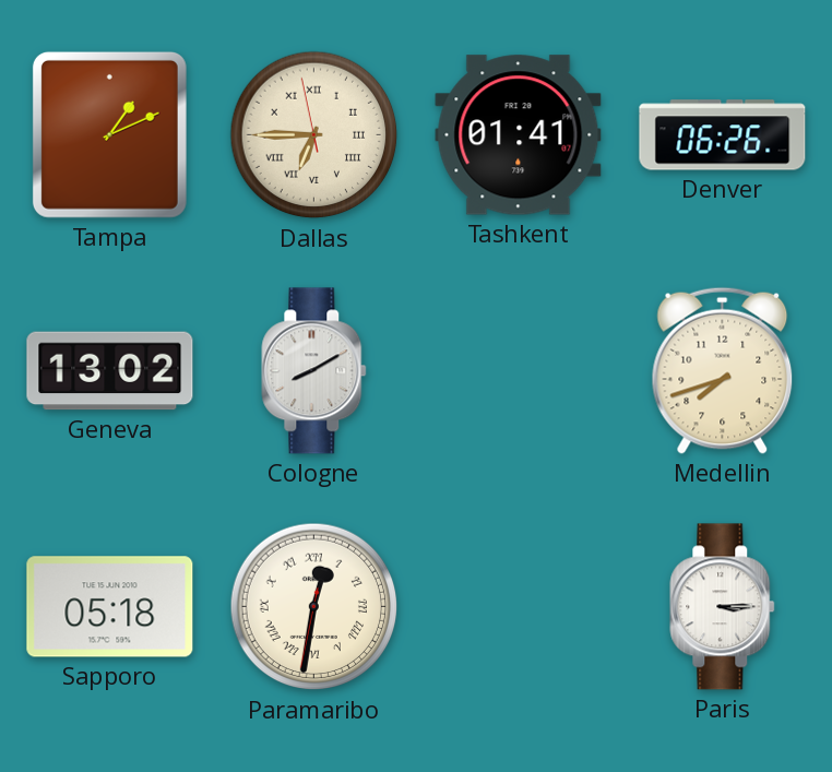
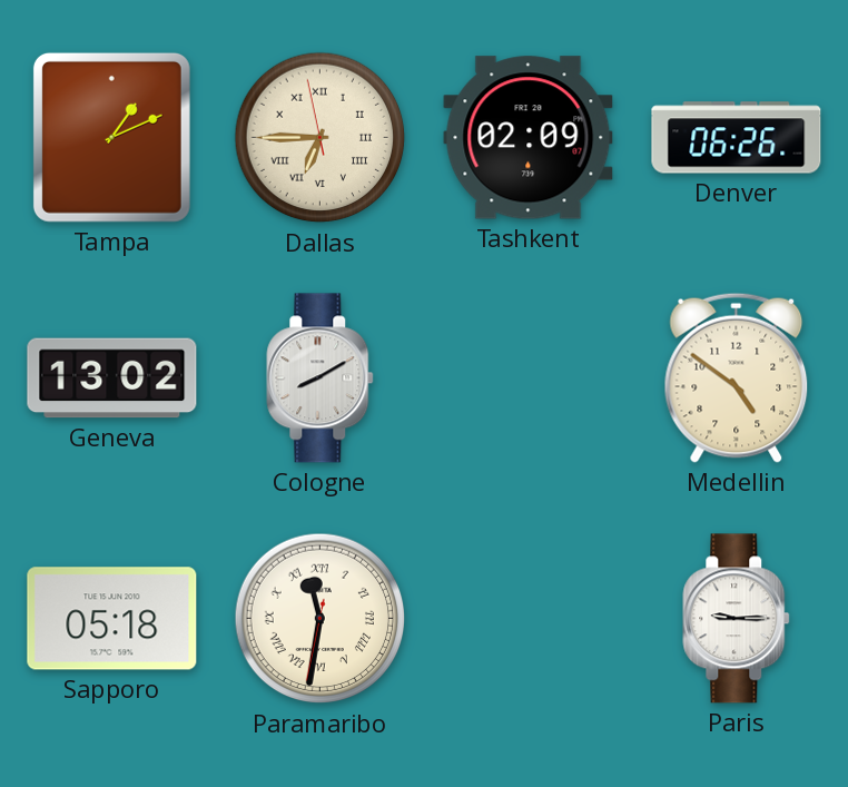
Tashkent: 01:41 -> 02:09 (529, 138)
Medellin: 7:42 -> 4:51 (737, 377)
Paramaribo: 12:31 -> 11:31 (321, 619)
Paris: 3:15 -> 9:15 (737, 619)
